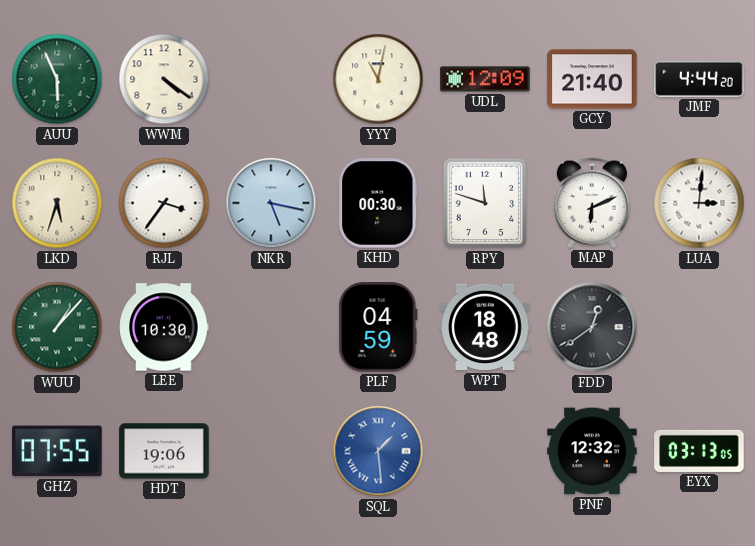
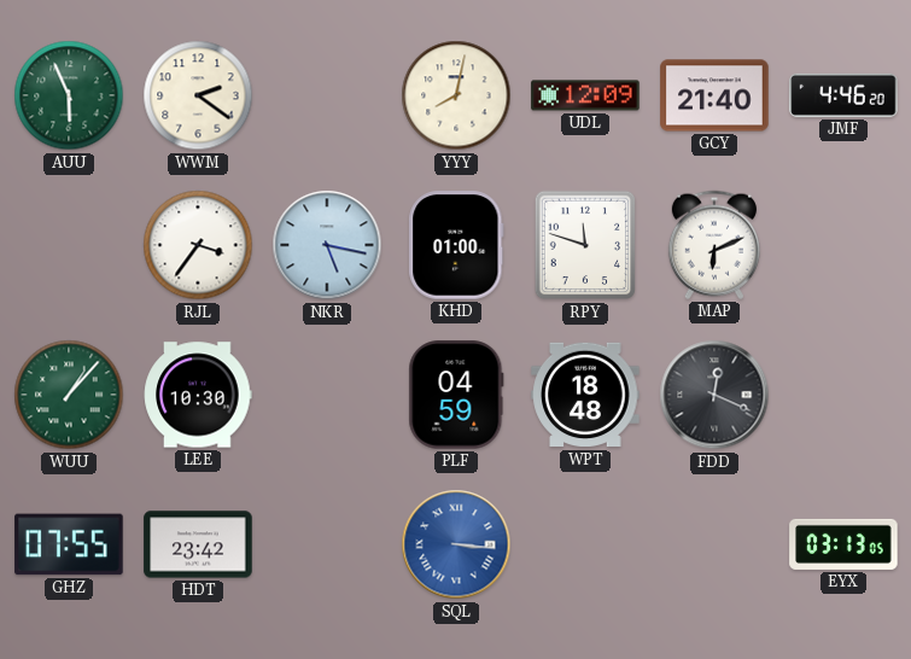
WWM: 4:21 -> 2:21 (198, 95)
YYY: 11:02 -> 8:02 (456, 95)
JMF: 4:44 -> 4:46 (843, 95)
LKD: 5:33 -> none (57, 203)
KHD: 00:30 -> 01:00 (456, 245)
LUA: 3:01 -> none (699, 203)
FDD: 12:39 -> 12:19 (714, 395)
HDT: 19:06 -> 23:42 (198, 544)
SQL: 1:29 -> 3:16 (456, 544)
PNF: 12:32 -> none (592, 451)
